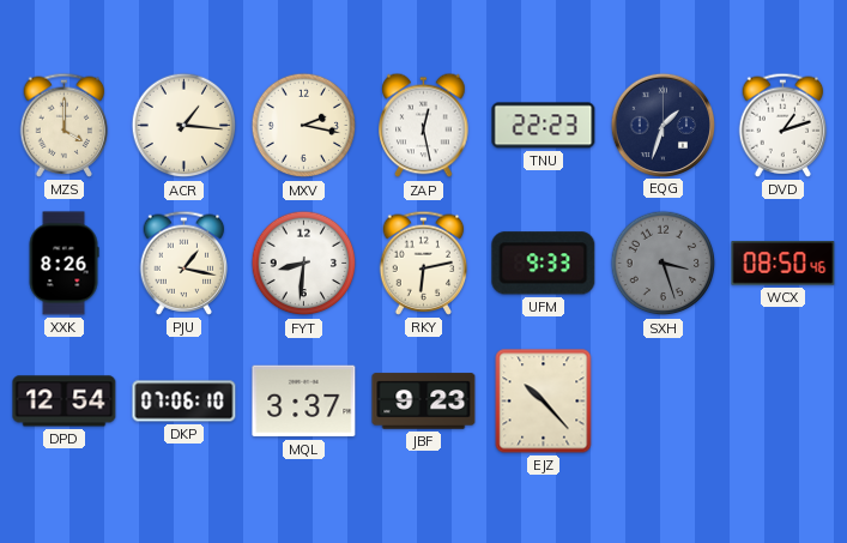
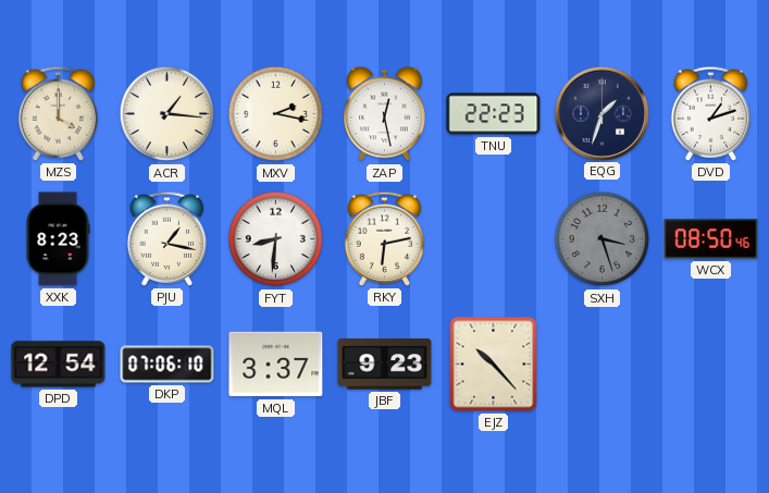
XXK: 8:26 -> 8:23 (58, 239)
UFM: 9:33 -> none (544, 264)
